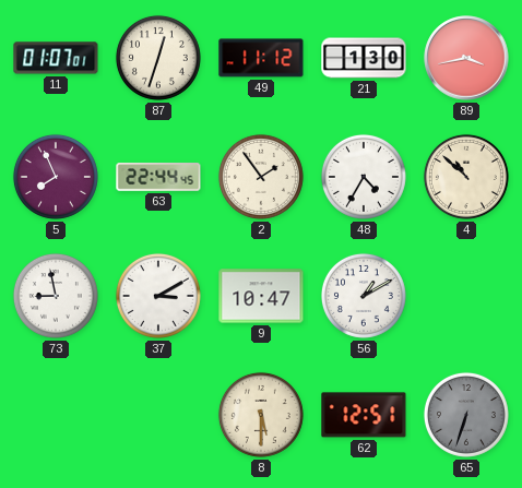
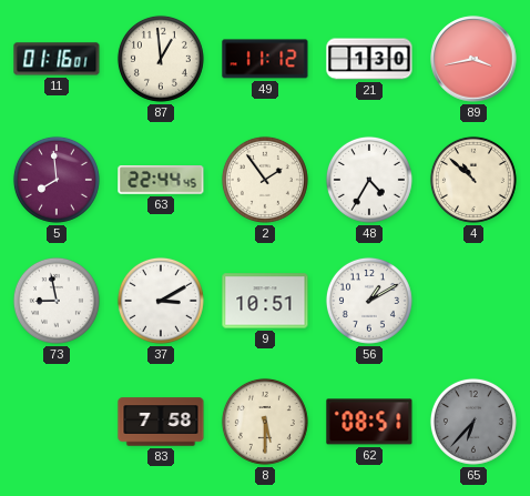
11: 01:07 -> 01:16 (57, 59)
87: 12:33 -> 12:59 (161, 59)
5: 7:56 -> 7:59 (57, 180)
9: 10:47 -> 10:51 (265, 301)
83: none -> 7:58 (161, 422)
62: 12:51 -> 08:51 (369, 422)
65: 6:33 -> 6:37 (473, 422)
